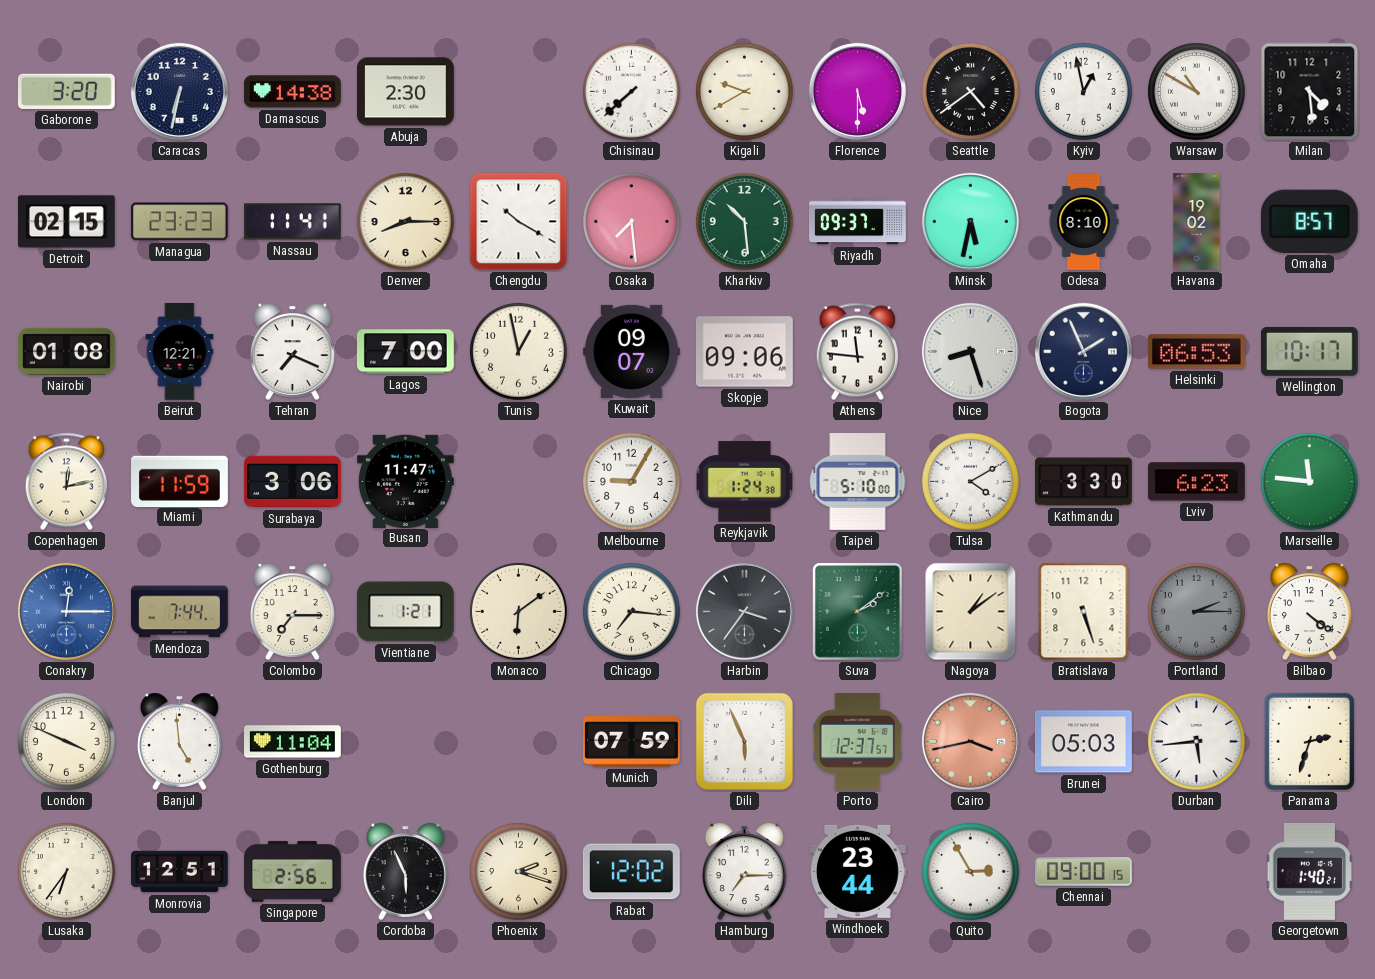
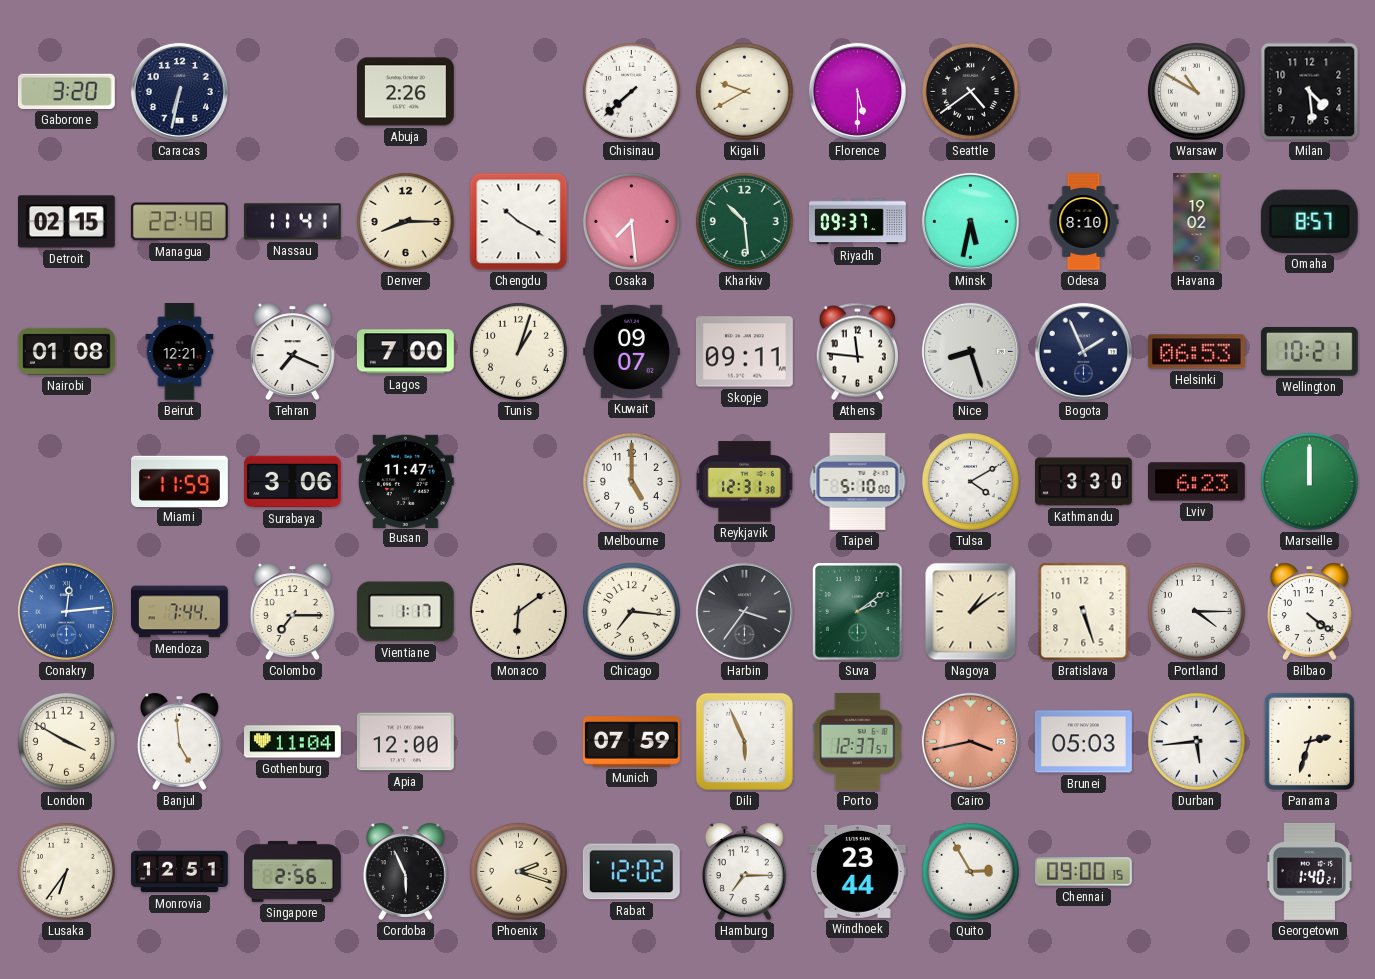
Damascus: 14:38 -> none (293, 92)
Abuja: 2:30 -> 2:26 (405, 92)
Kyiv: 12:58 -> none (1083, 91)
Managua: 23:23 -> 22:48 (179, 222)
Tunis: 12:58 -> 1:03 (518, 351)
Skopje: 09:06 -> 09:11 (744, 352)
Wellington: 10:17 -> 10:21 (1309, 351)
Copenhagen: 12:13 -> none (66, 482)
Melbourne: 9:05 -> 5:00 (631, 481)
Reykjavik: 1:24 -> 12:31 (745, 482)
Marseille: 11:46 -> 12:00 (1309, 481)
Conakry: 12:15 -> 12:14 (66, 611)
Vientiane: 1:21 -> 1:17 (405, 612)
Portland: 2:15 -> 4:15 (1196, 611)
Portland dial: grey -> white (1196, 611)
London: 3:49 -> 3:50 (66, 741)
Apia: none -> 12:00 (405, 742)
